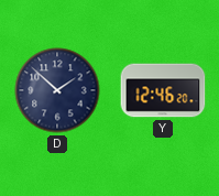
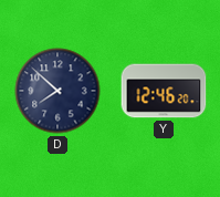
D: 1:52 -> 7:52 (57, 91)
